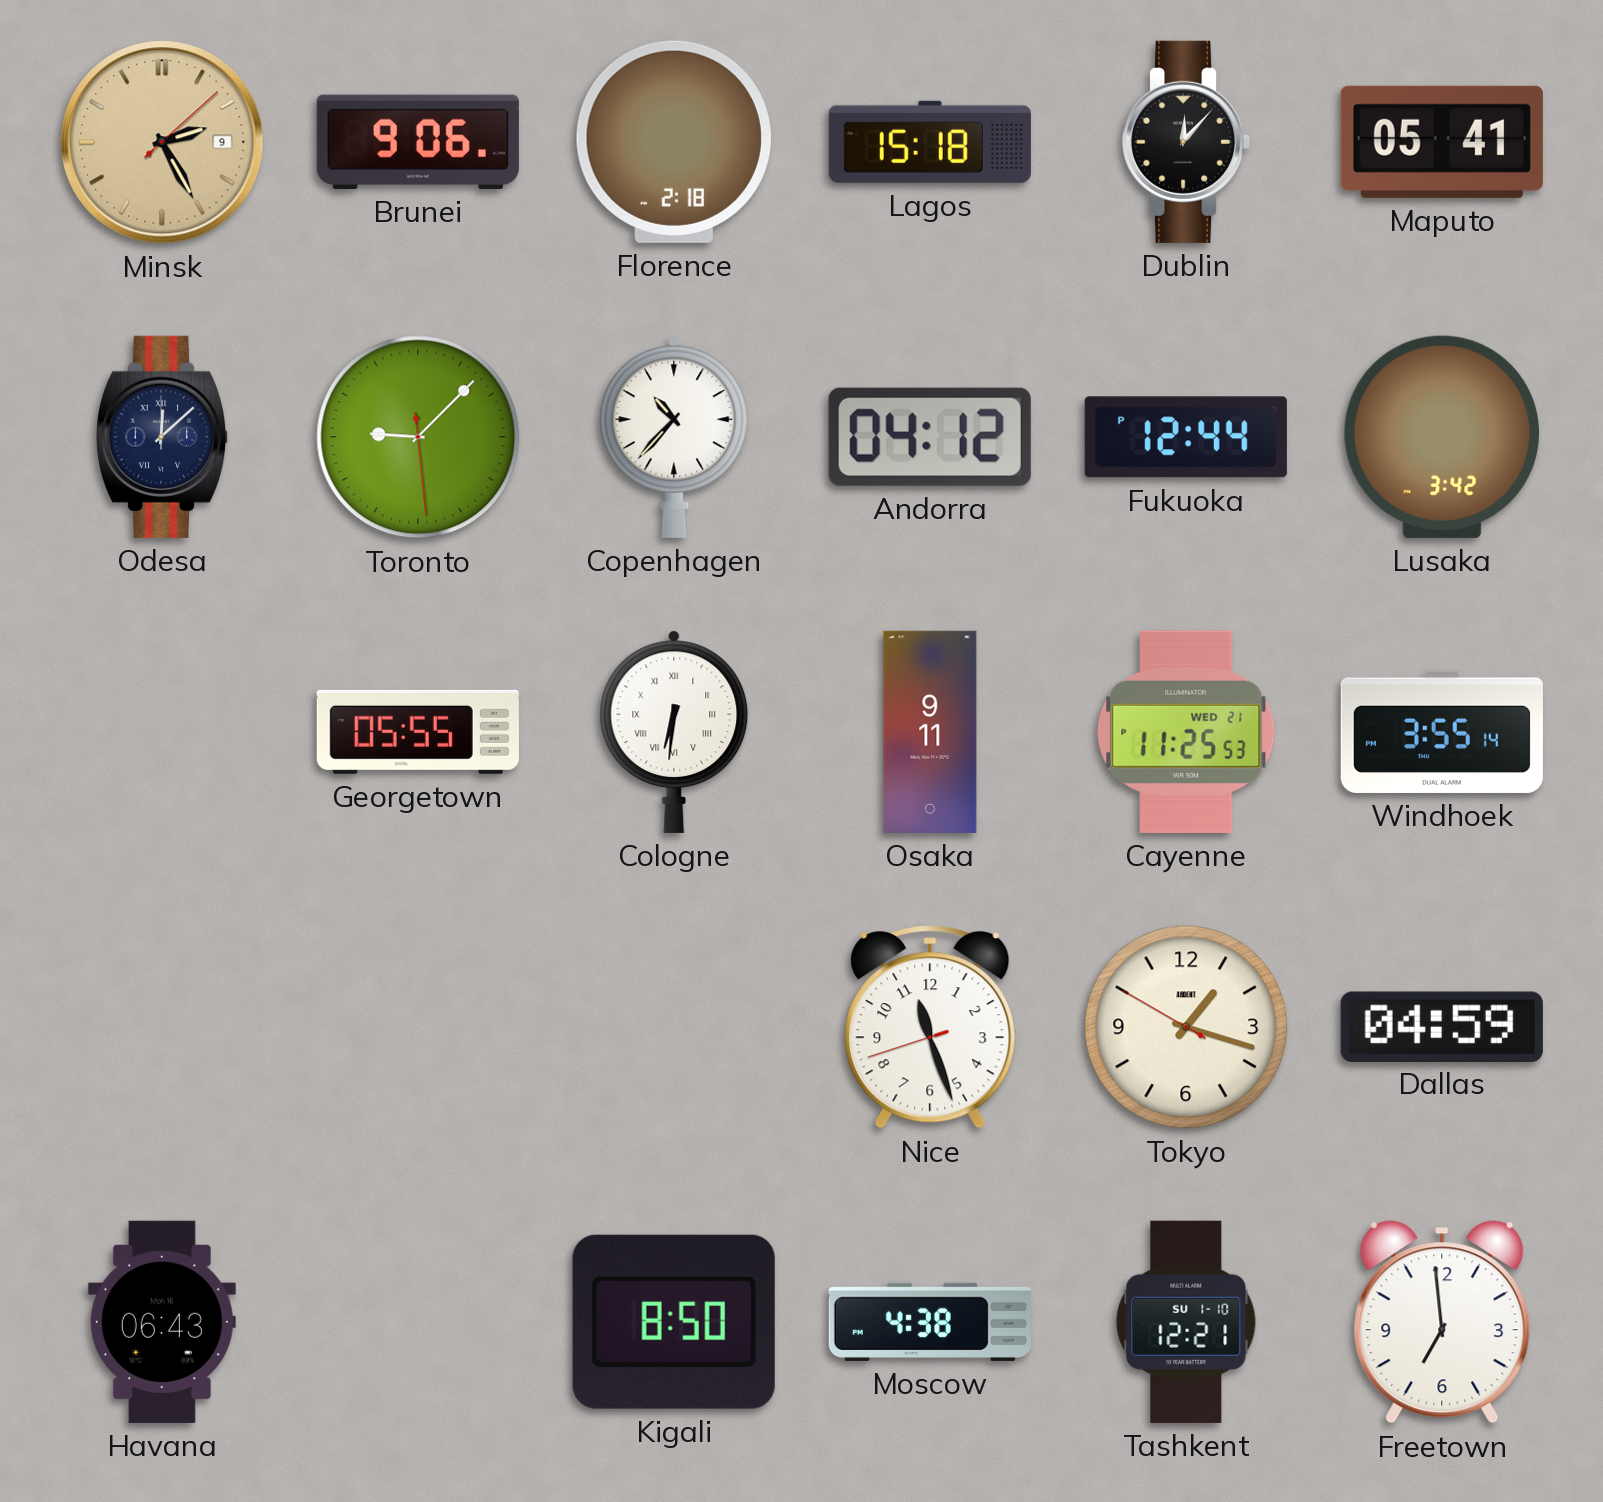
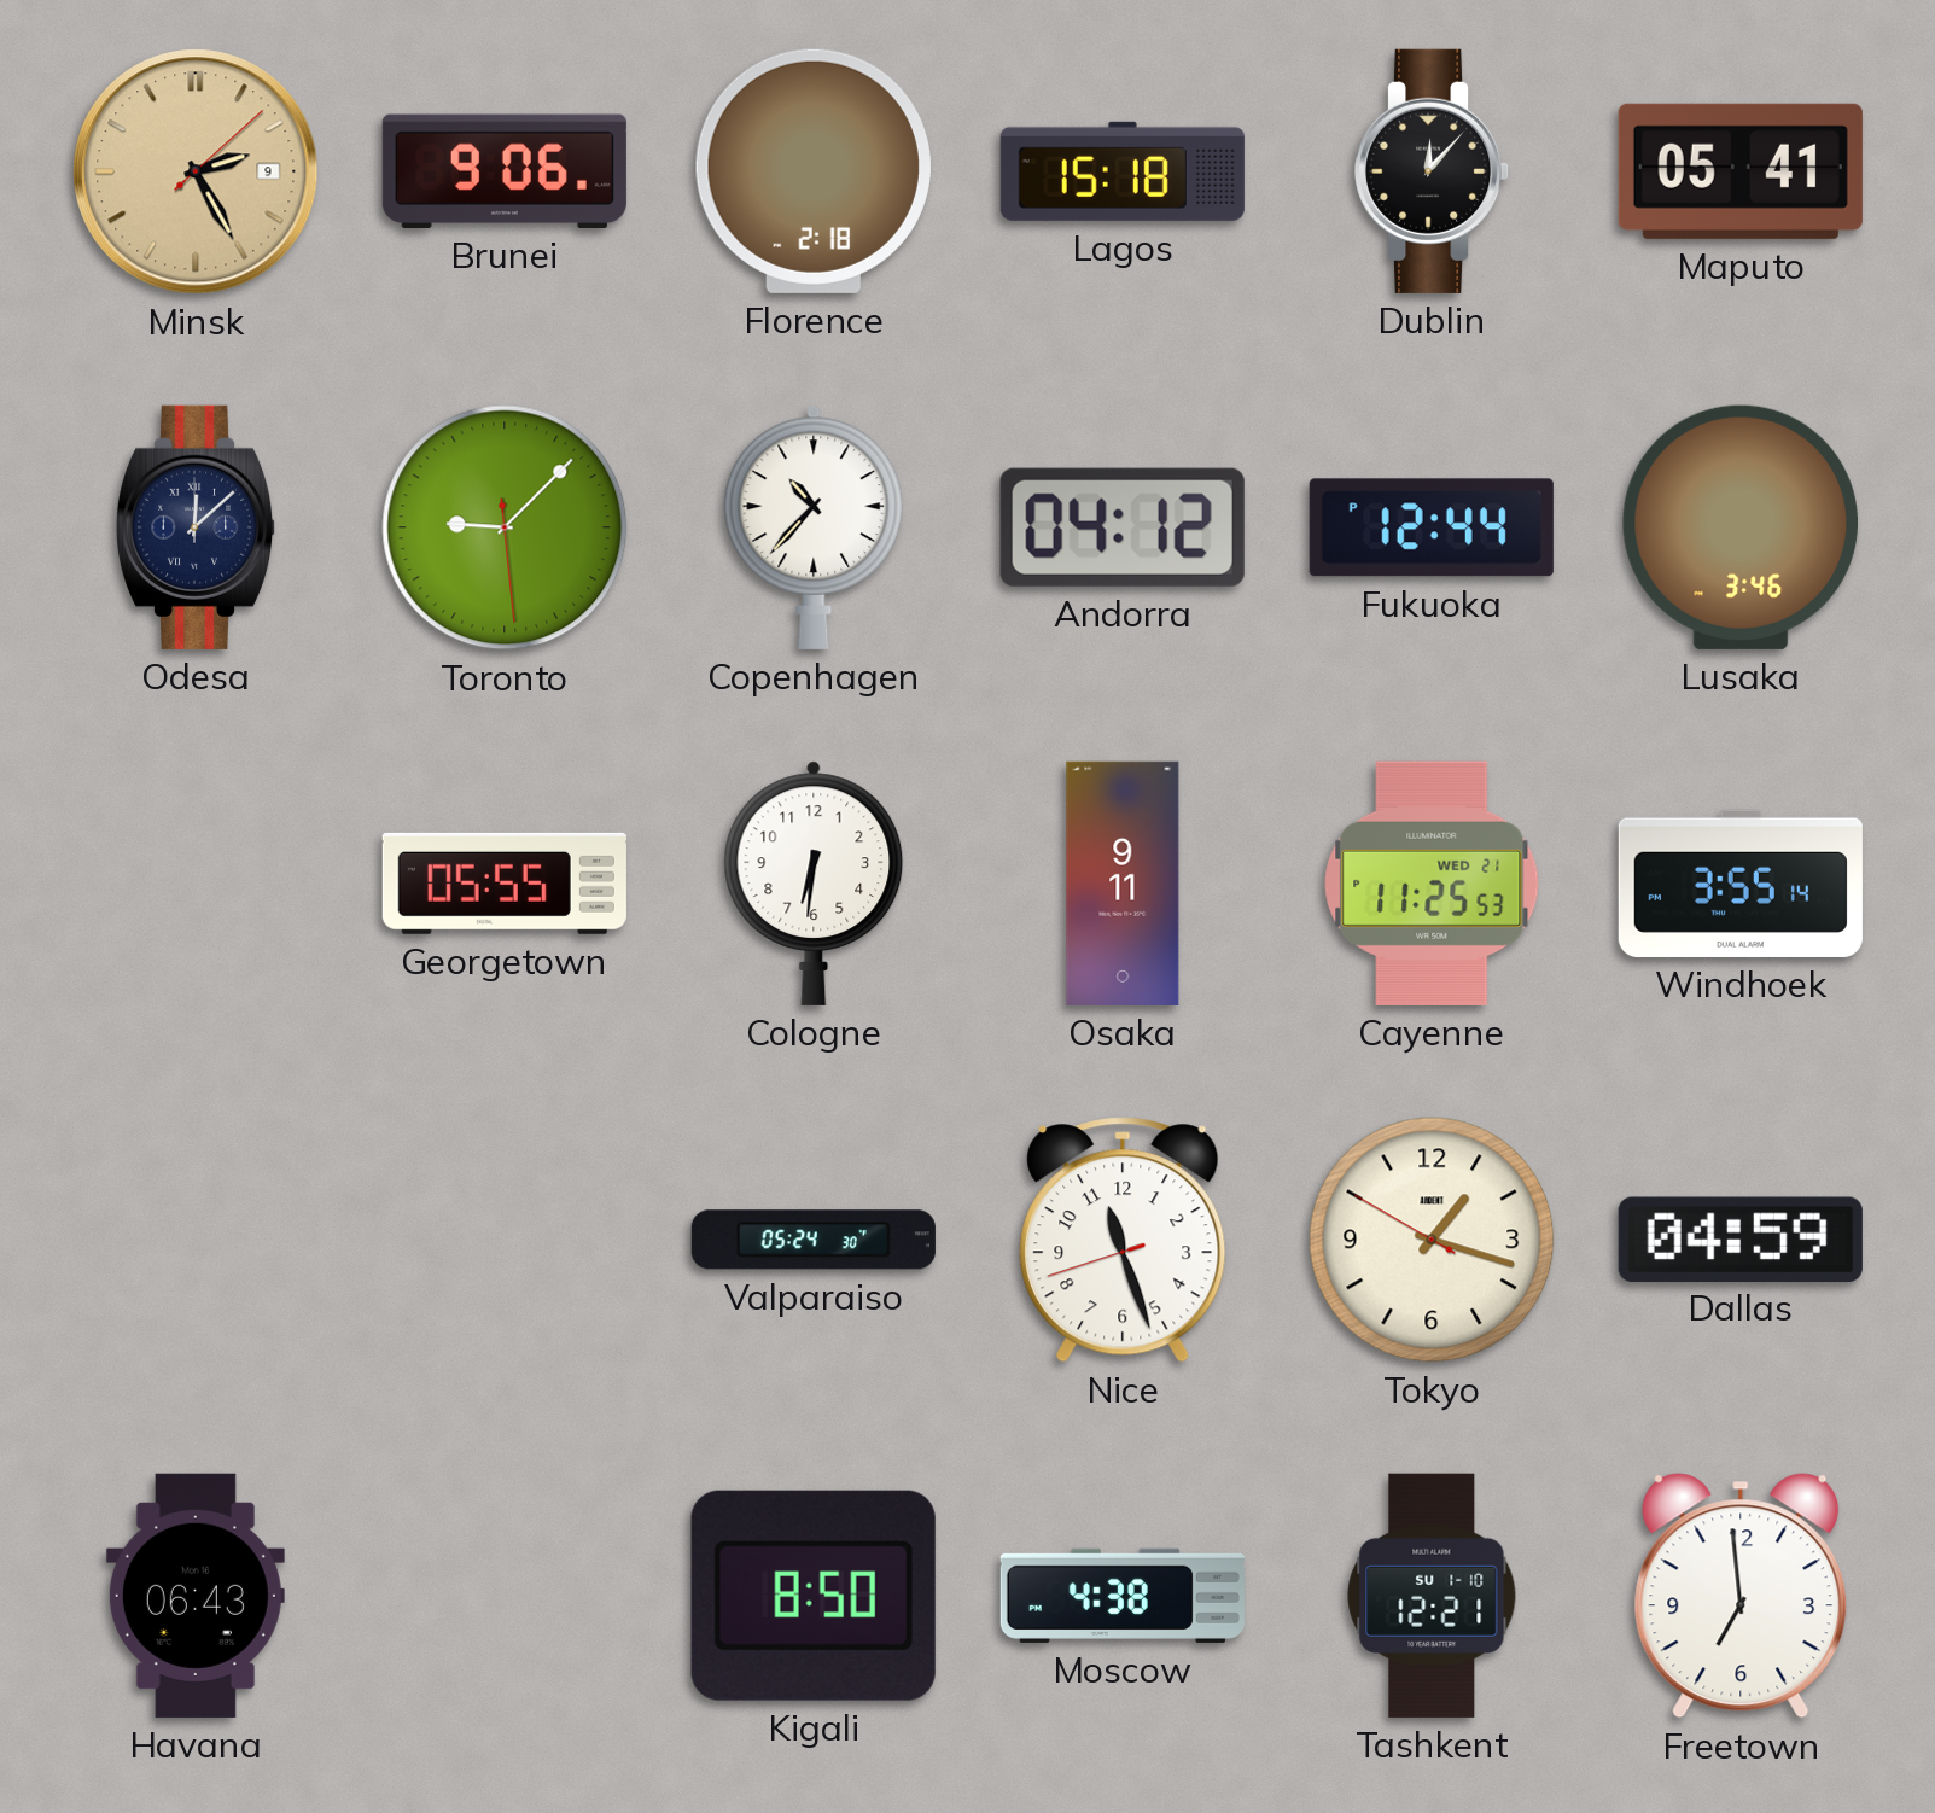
Lusaka: 3:42 -> 3:46 (1739, 527)
Cologne numerals: Roman -> Arabic (814, 884)
Valparaiso: none -> 05:24 (814, 1240)
